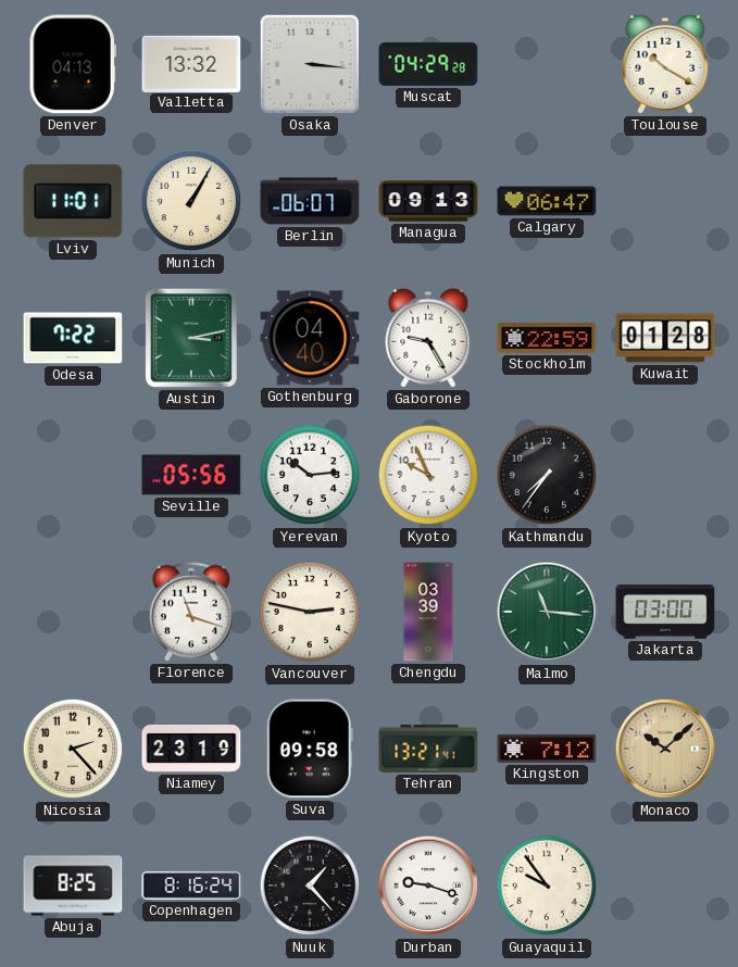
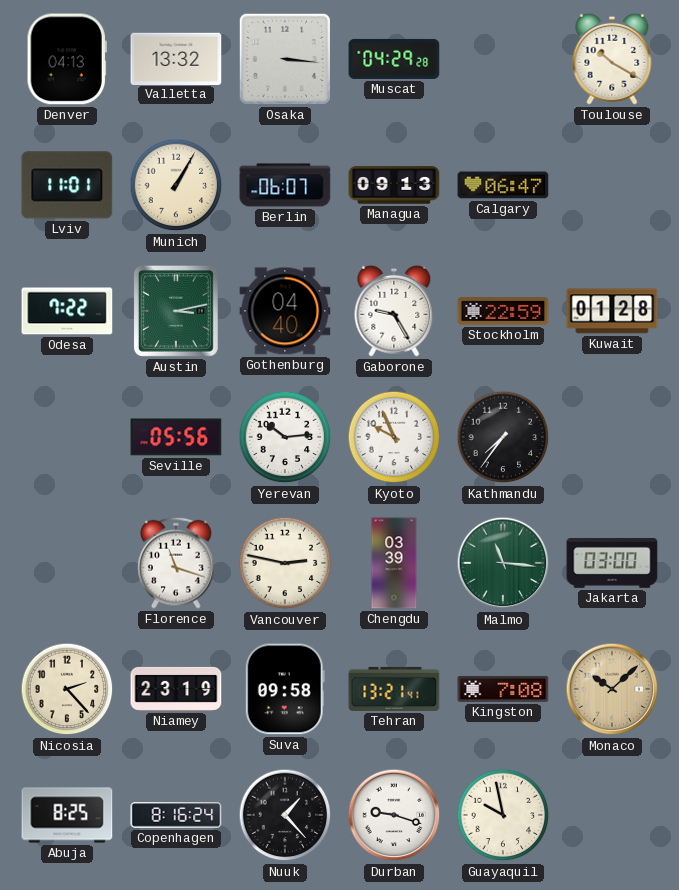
Kingston: 7:12 -> 7:08 (503, 689)
Guayaquil: 9:54 -> 9:58 (503, 815)
